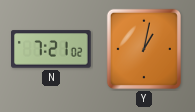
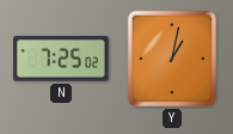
N: 7:21 -> 7:25 (62, 59)
